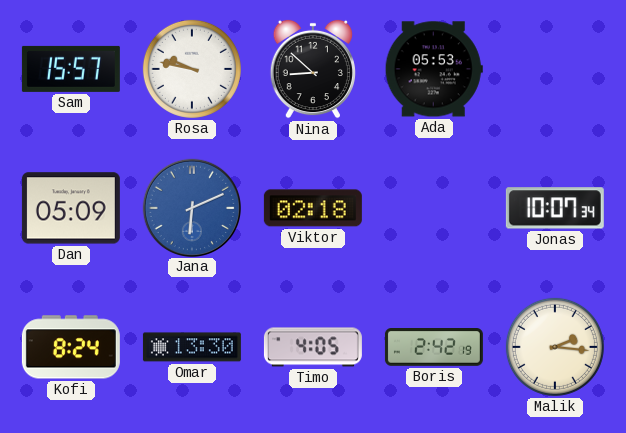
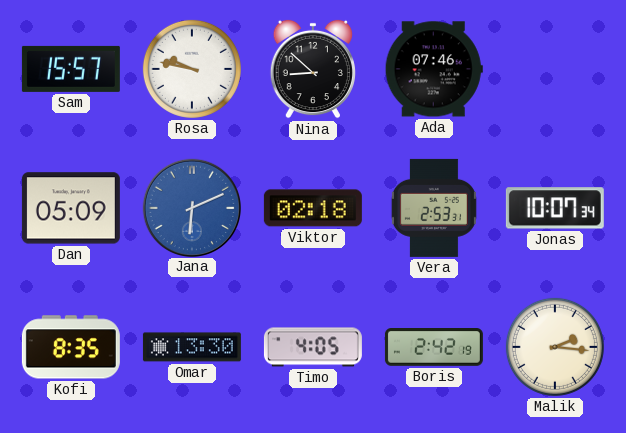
Ada: 05:53 -> 07:46 (434, 69)
Vera: none -> 2:53 (434, 208)
Kofi: 8:24 -> 8:35 (71, 347)
